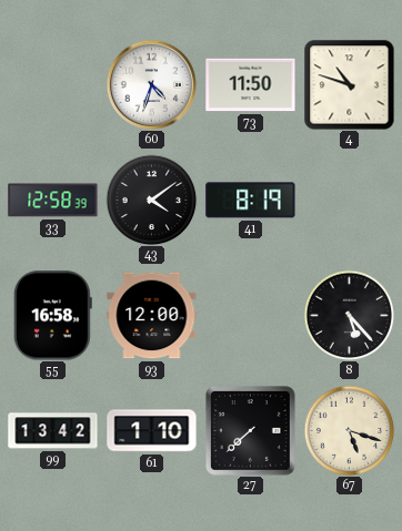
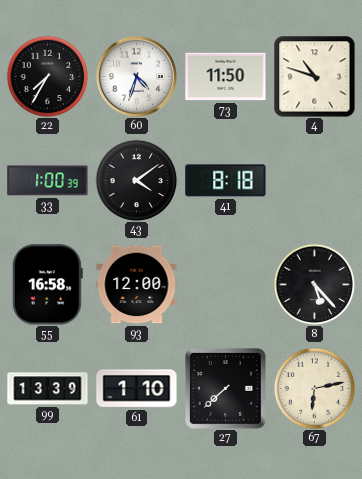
22: none -> 7:35 (47, 76)
33: 12:58 -> 1:00 (48, 181)
41: 8:19 -> 8:18 (226, 181)
99: 13:42 -> 13:39 (48, 389)
67: 5:18 -> 6:13 (314, 388)
